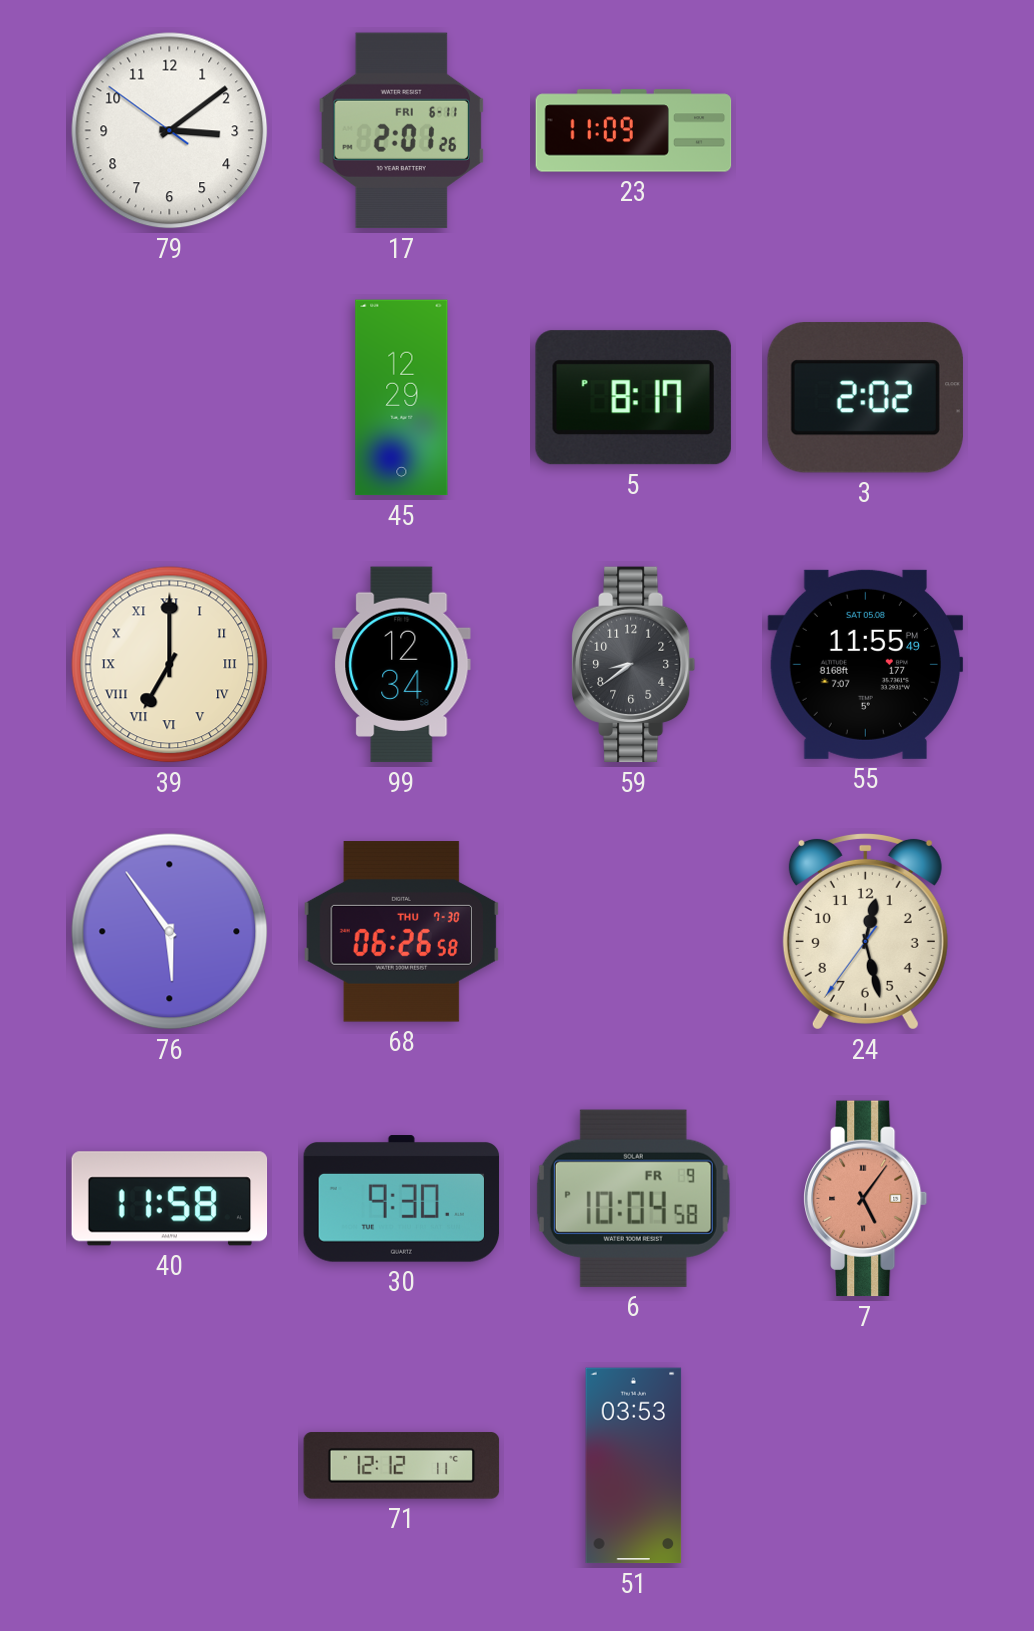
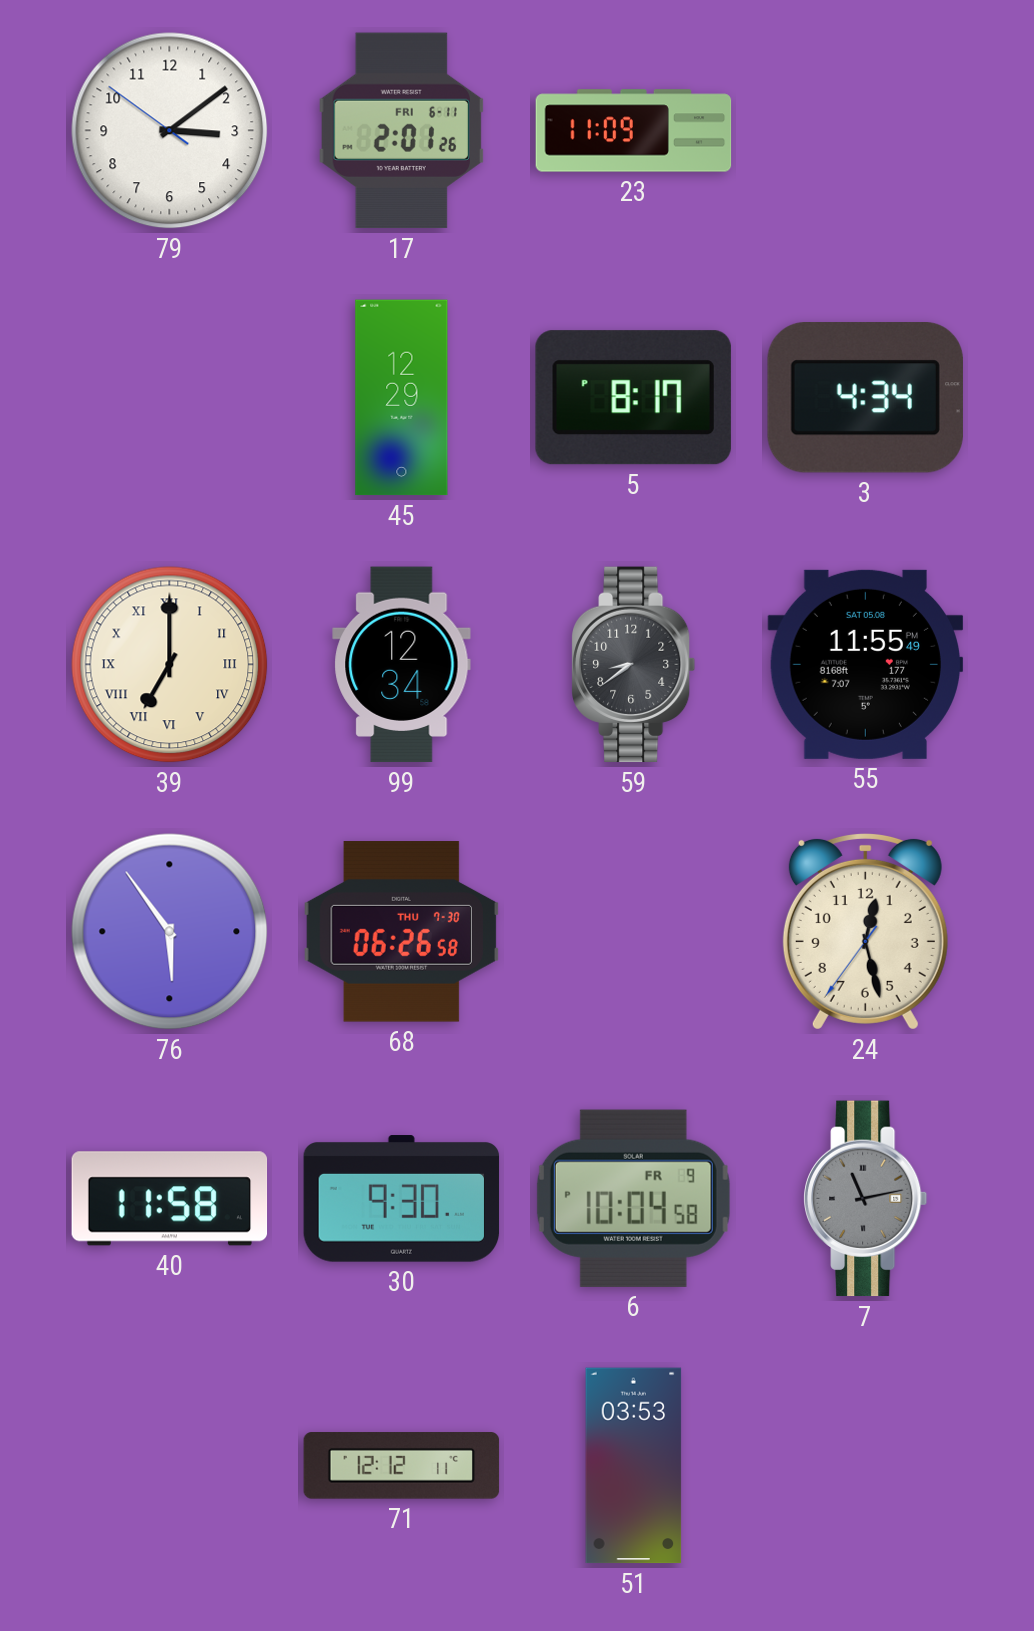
3: 2:02 -> 4:34 (865, 398)
7: 5:06 -> 11:13 (866, 1199)
7 dial: salmon -> grey (866, 1199)
